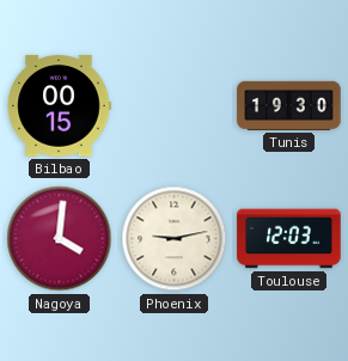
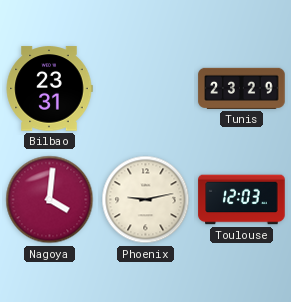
Bilbao: 00:15 -> 23:31 (49, 89)
Tunis: 19:30 -> 23:29 (242, 88)
